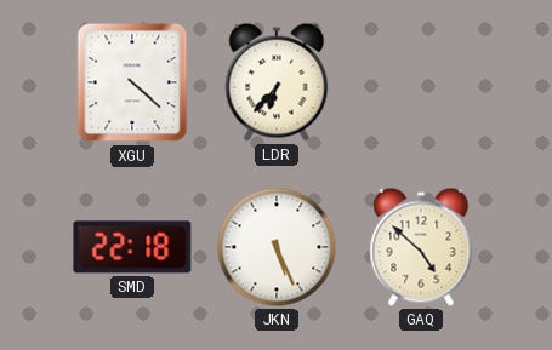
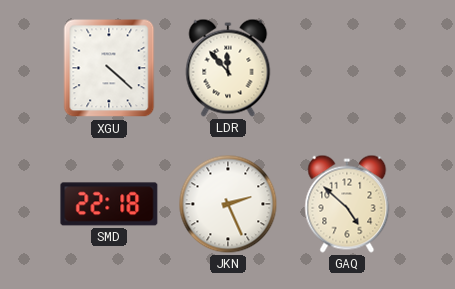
LDR: 6:37 -> 11:53 (228, 68)
JKN: 5:26 -> 2:26 (228, 204)
